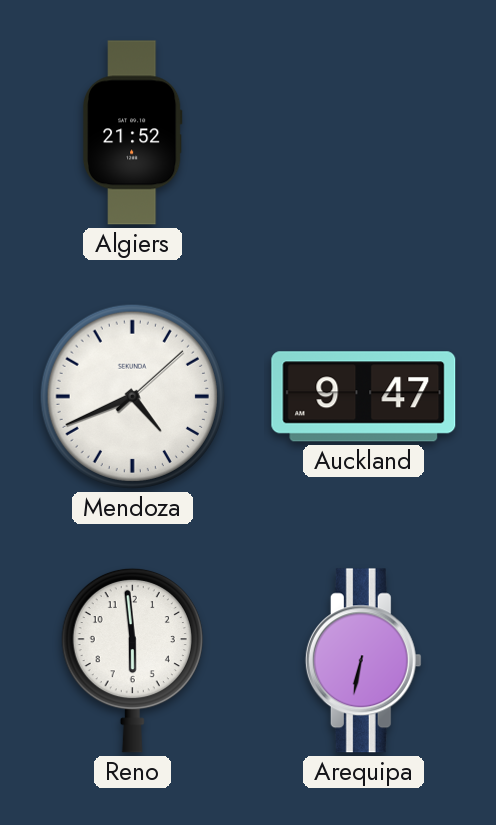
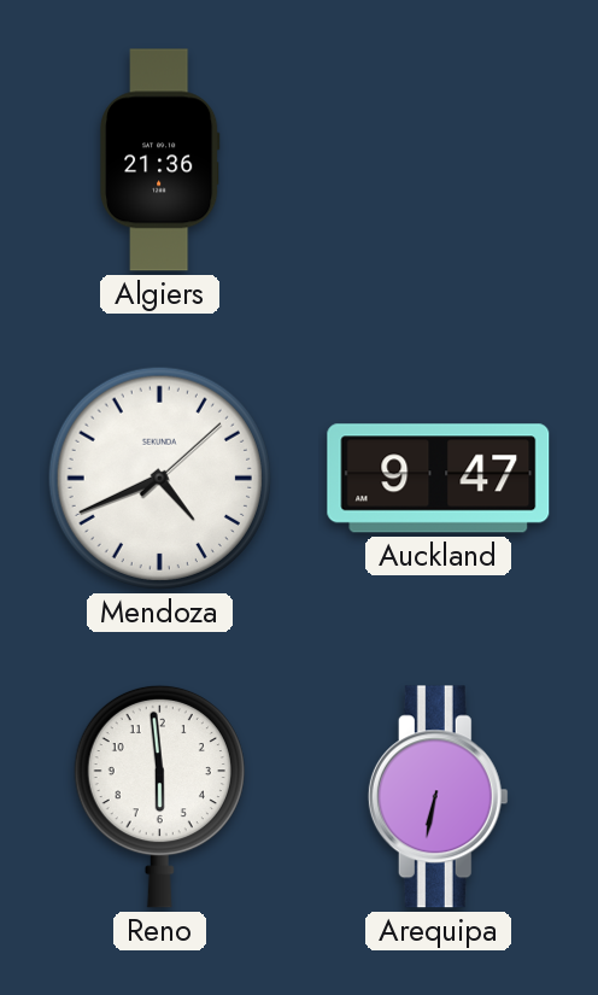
Algiers: 21:52 -> 21:36 (159, 160)
